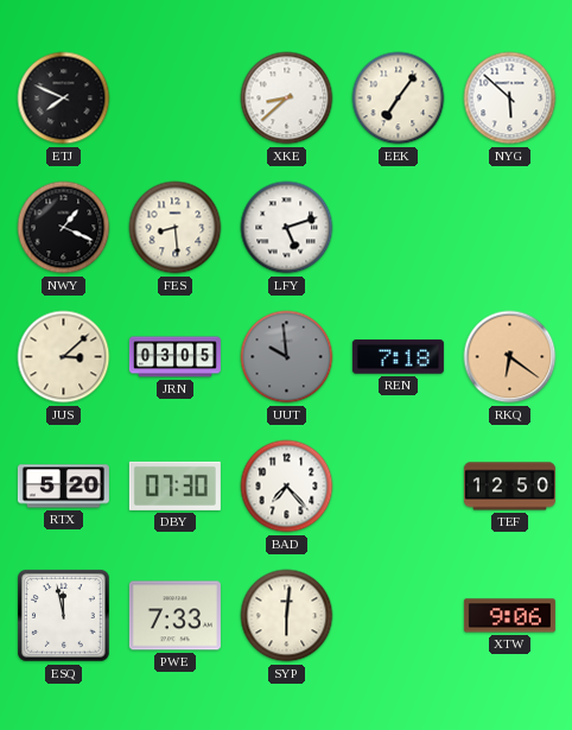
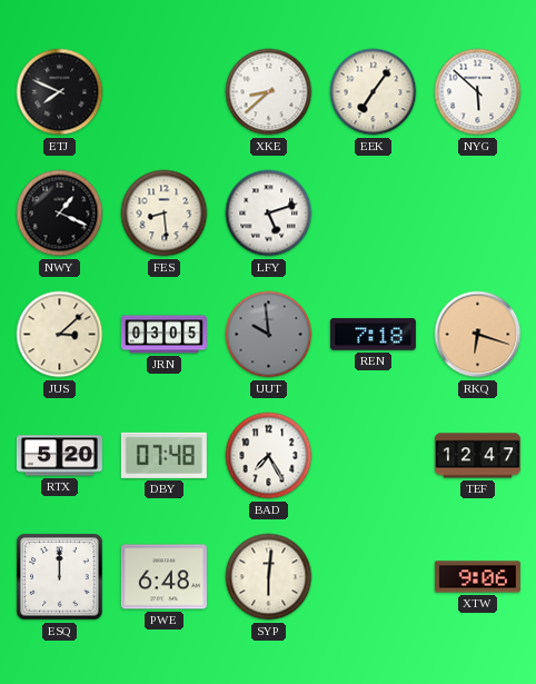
RKQ: 6:21 -> 6:18 (478, 335)
DBY: 07:30 -> 07:48 (163, 455)
BAD: 7:23 -> 7:25 (269, 456)
TEF: 12:50 -> 12:47 (477, 456)
ESQ: 11:58 -> 12:00 (60, 577)
PWE: 7:33 -> 6:48 (163, 577)
